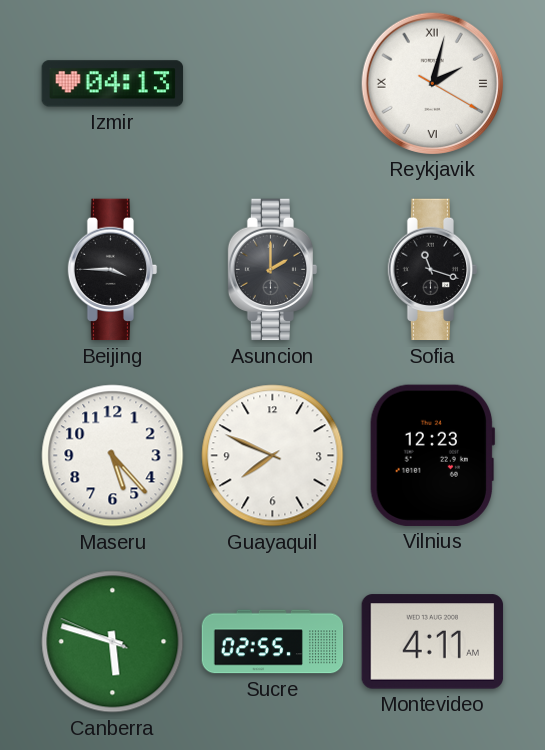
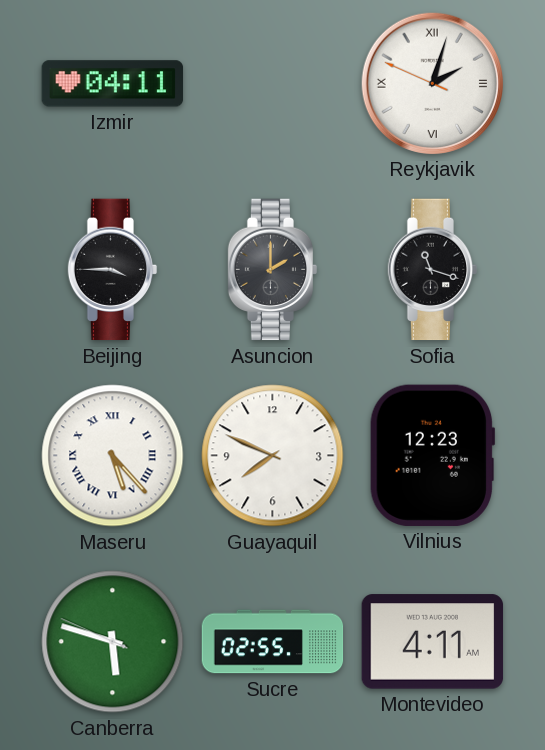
Izmir: 04:13 -> 04:11 (113, 84)
Reykjavik: 2:02:20 -> 2:02:49 (432, 83)
Maseru numerals: Arabic -> Roman (113, 456)
